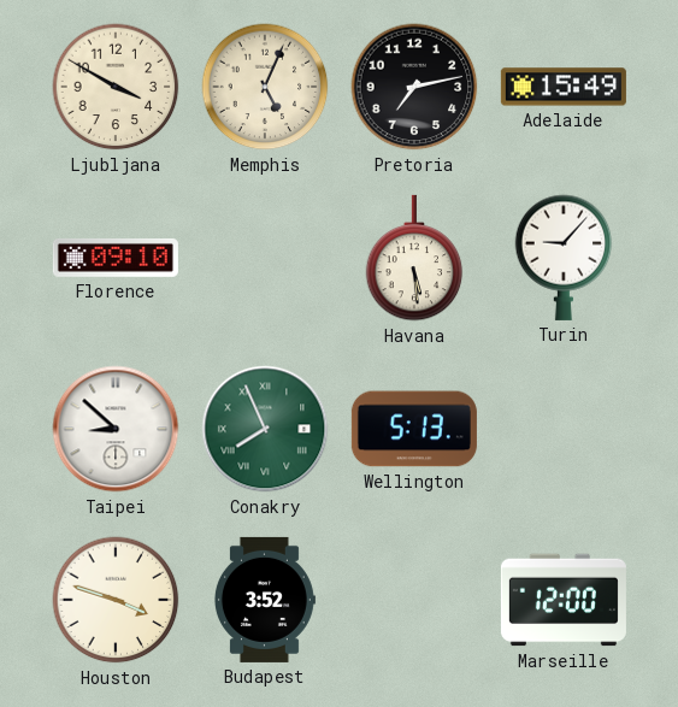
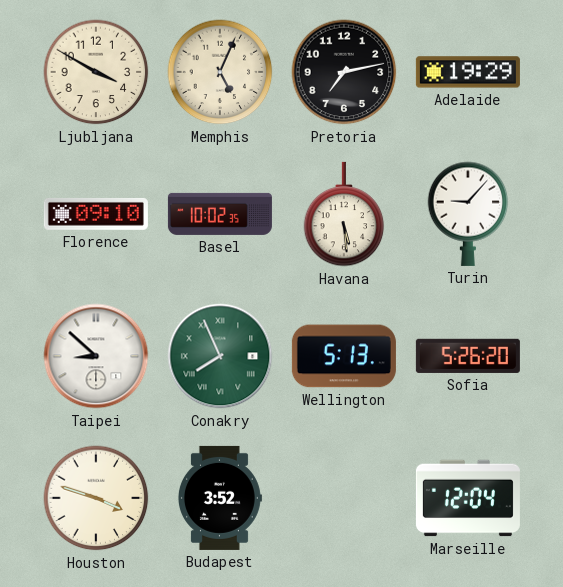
Adelaide: 15:49 -> 19:29 (468, 72)
Basel: none -> 10:02 (220, 214)
Sofia: none -> 5:26 (468, 356)
Marseille: 12:00 -> 12:04 (468, 498)
